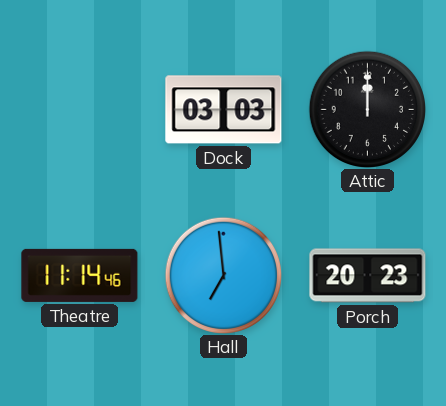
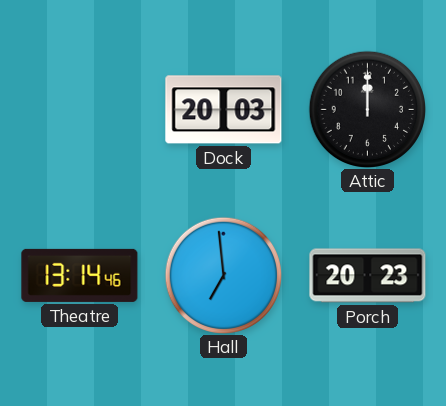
Dock: 03:03 -> 20:03 (224, 110)
Theatre: 11:14 -> 13:14 (80, 275)
